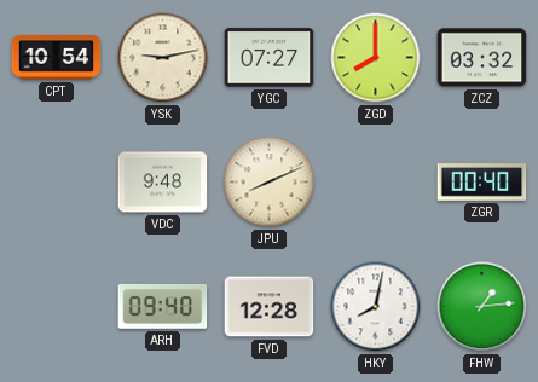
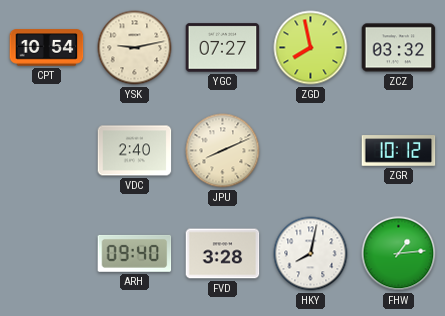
ZGD: 8:00 -> 7:58 (311, 48)
VDC: 9:48 -> 2:40 (135, 151)
ZGR: 00:40 -> 10:12 (399, 151)
FVD: 12:28 -> 3:28 (223, 254)
